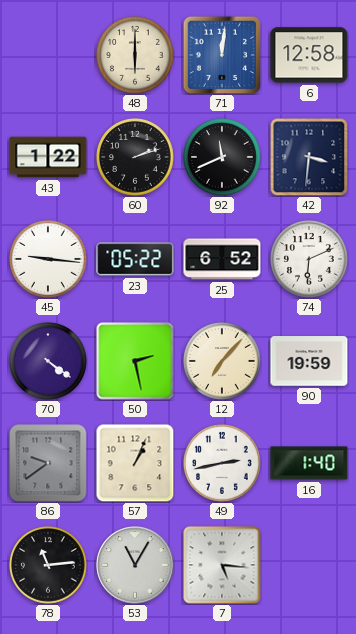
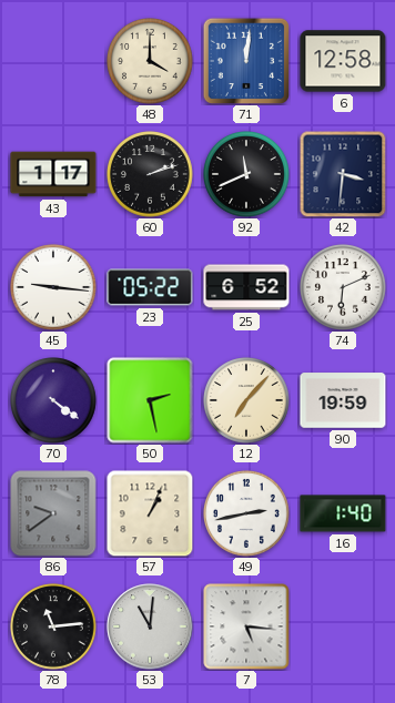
48: 6:00 -> 4:00 (151, 62)
43: 1:22 -> 1:17 (53, 174)
53: 11:05 -> 11:01 (150, 626)
